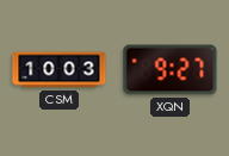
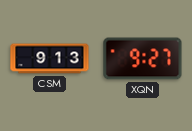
CSM: 10:03 -> 9:13 (50, 59)
